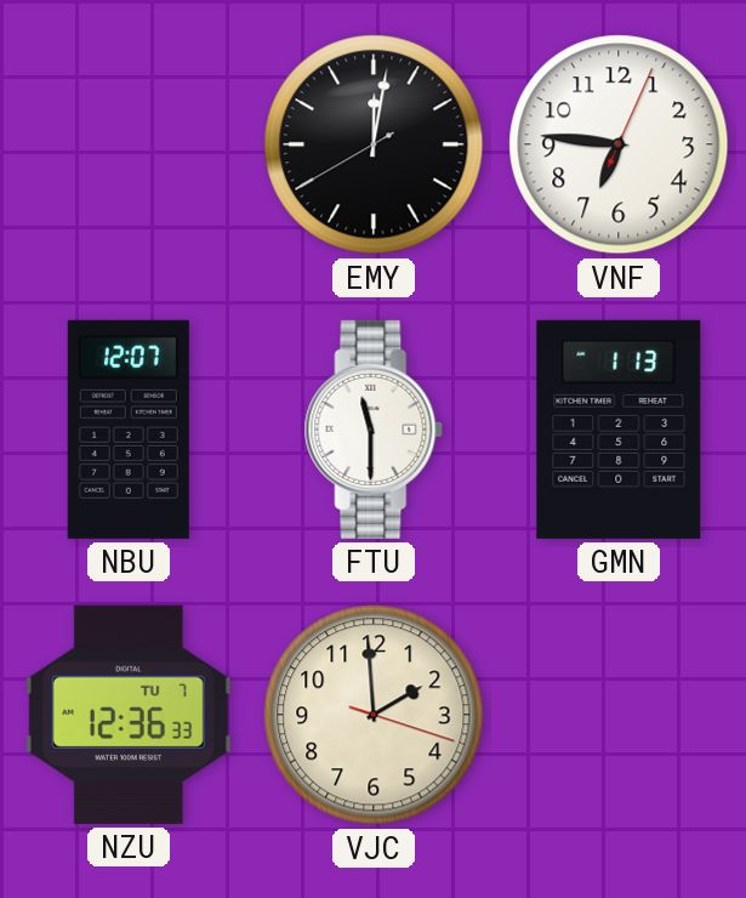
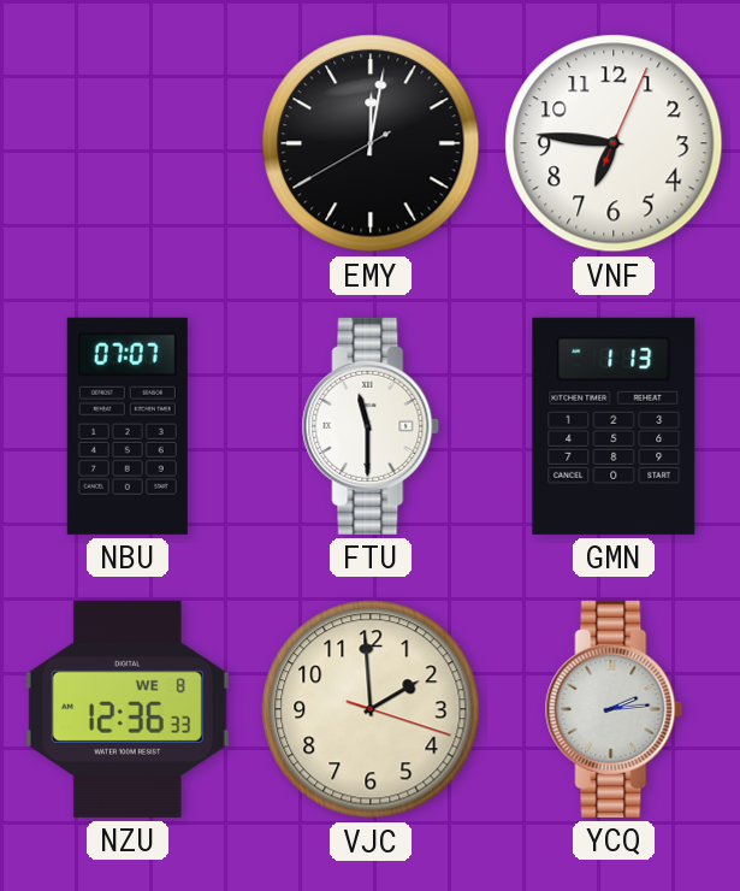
NBU: 12:07 -> 07:07 (128, 426)
NZU date: TU 7 -> WE 8 (128, 709)
YCQ: none -> 2:14 (614, 709)
